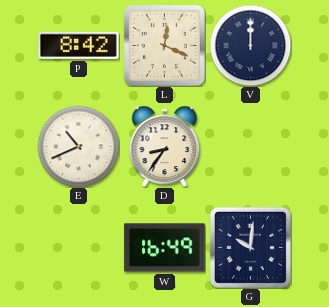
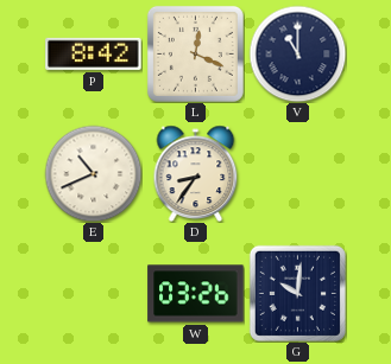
V: 12:00 -> 11:00 (297, 53)
W: 16:49 -> 03:26 (196, 294)
